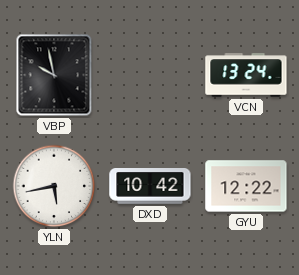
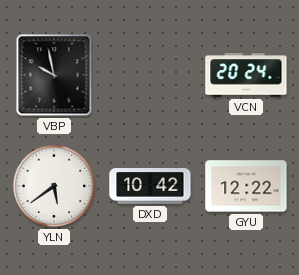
VCN: 13:24 -> 20:24 (246, 75)
YLN: 5:43 -> 5:39 (54, 186)
